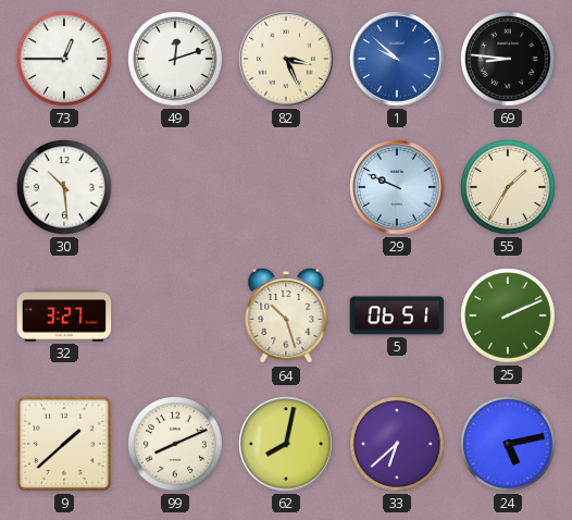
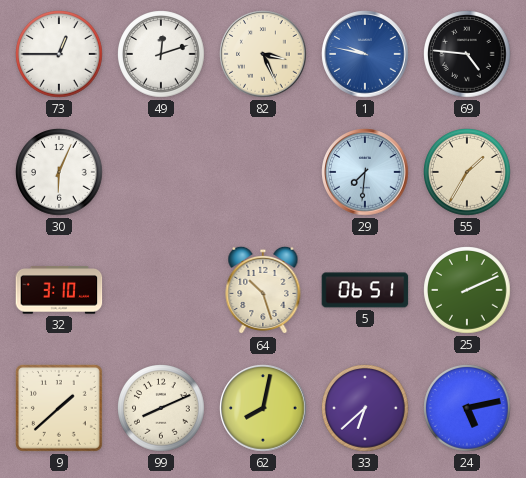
1: 9:52 -> 9:47 (365, 54)
69: 8:46 -> 4:46 (467, 54)
30: 10:29 -> 6:04 (59, 172)
29: 9:49 -> 7:31 (365, 172)
32: 3:27 -> 3:10 (59, 290)
